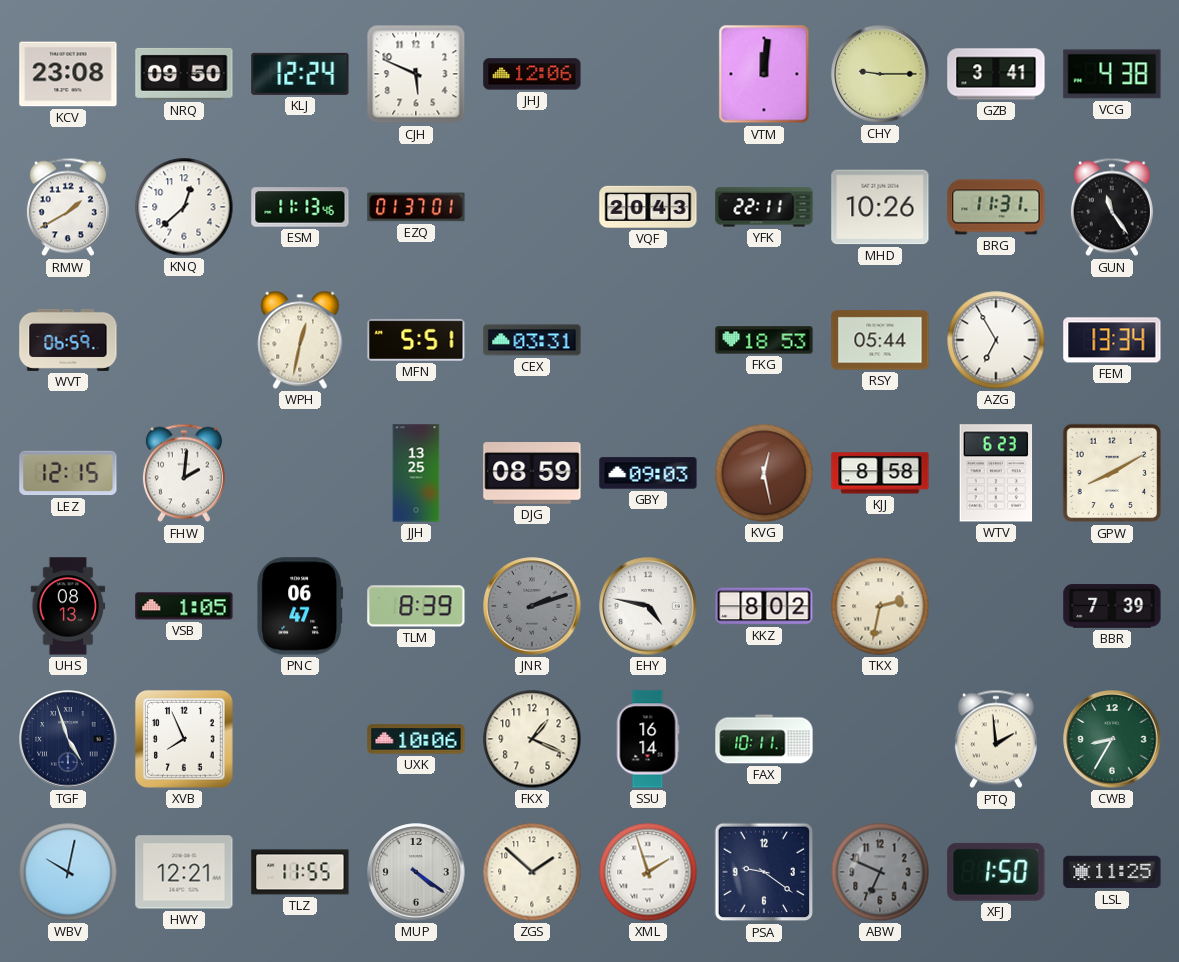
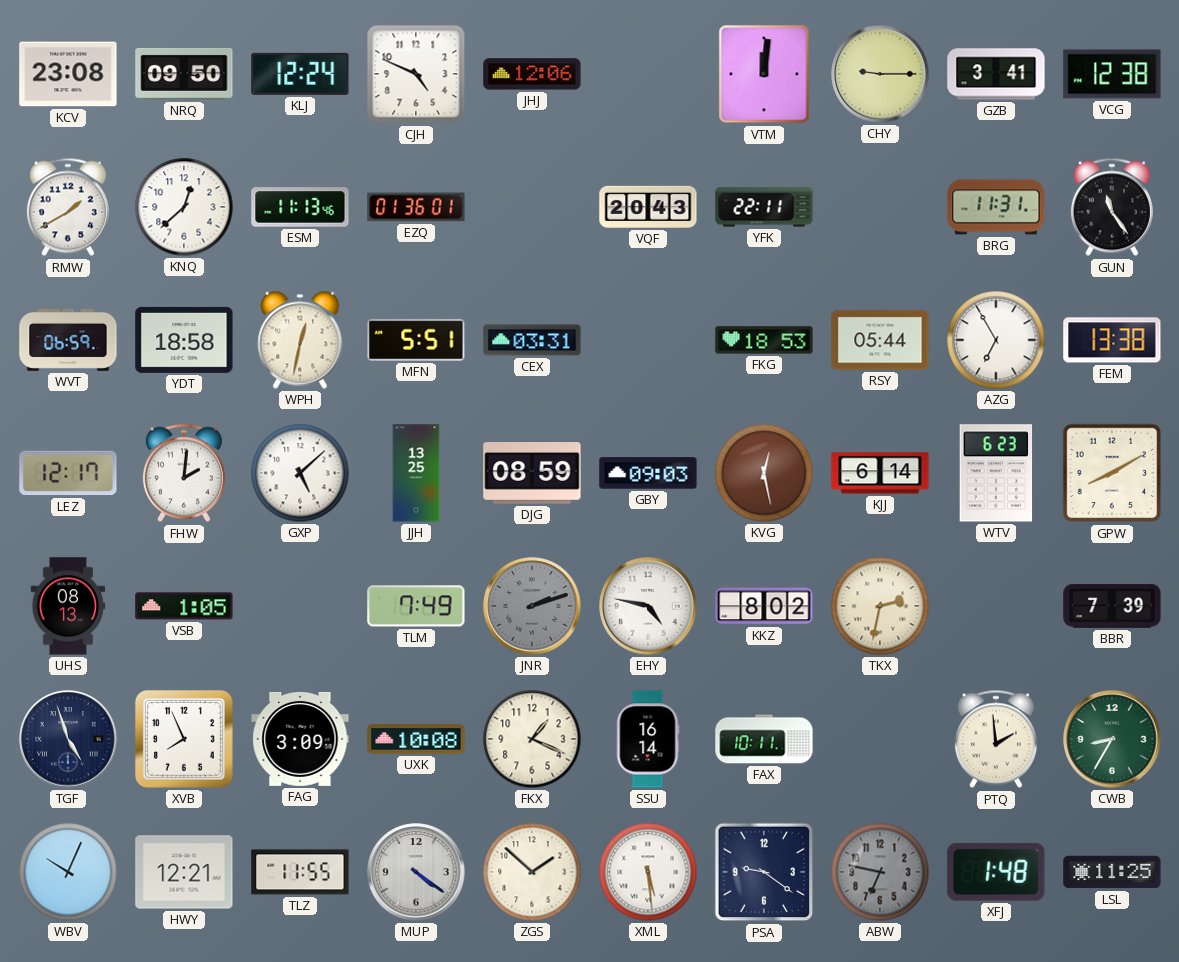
CJH: 5:49 -> 4:49 (416, 74)
VCG: 4:38 -> 12:38 (1112, 74)
EZQ: 01:37 -> 01:36 (416, 207)
MHD: 10:26 -> none (880, 207)
YDT: none -> 18:58 (184, 340)
FEM: 13:34 -> 13:38 (1112, 340)
LEZ: 12:15 -> 12:17 (68, 473)
GXP: none -> 5:08 (300, 473)
KJJ: 8:58 -> 6:14 (880, 473)
PNC: 06:47 -> none (300, 606)
TLM: 8:39 -> 7:49 (416, 606)
FAG: none -> 3:09 (300, 739)
UXK: 10:06 -> 10:08 (416, 739)
WBV: 10:02 -> 10:04 (68, 872)
XML: 1:57 -> 5:29 (648, 872)
ABW: 6:49 -> 6:47 (880, 872)
XFJ: 1:50 -> 1:48 (996, 872)
